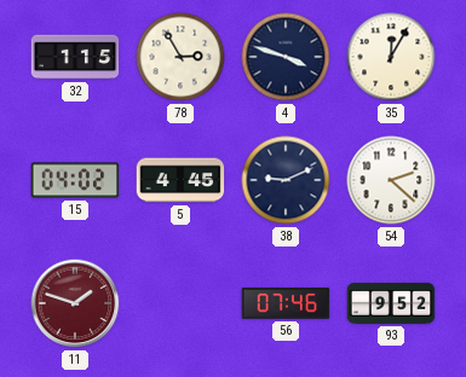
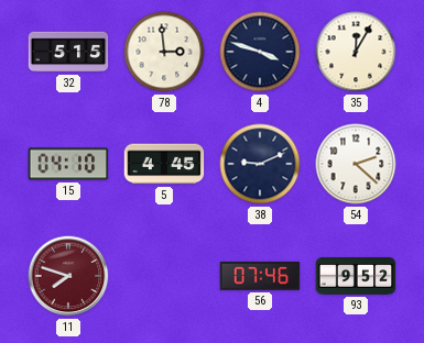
32: 1:15 -> 5:15 (68, 52)
78: 2:55 -> 2:59 (164, 52)
15: 04:02 -> 04:10 (68, 164)
11: 1:48 -> 7:48 (68, 276)
